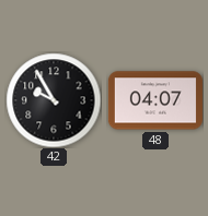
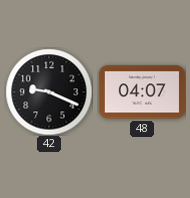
42: 9:55 -> 9:19 (49, 92)
